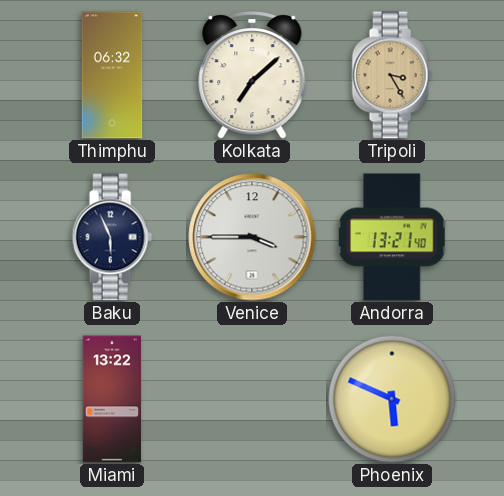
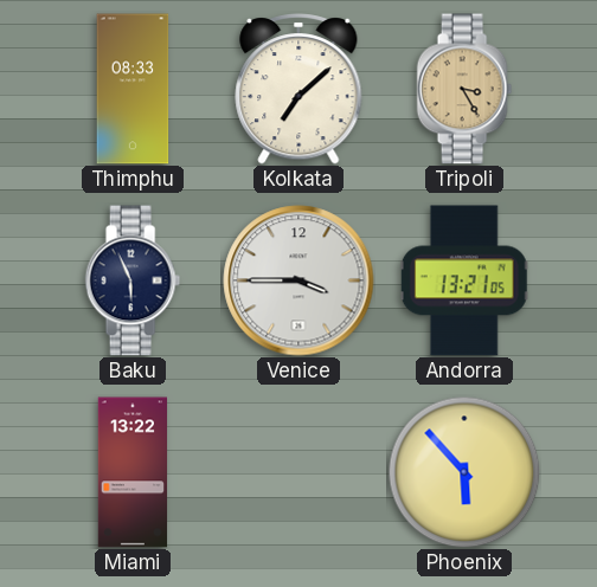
Thimphu: 06:32 -> 08:33 (133, 89)
Andorra: 13:21:40 -> 13:21:05 (464, 280)
Phoenix: 5:49 -> 5:53 (464, 472)
